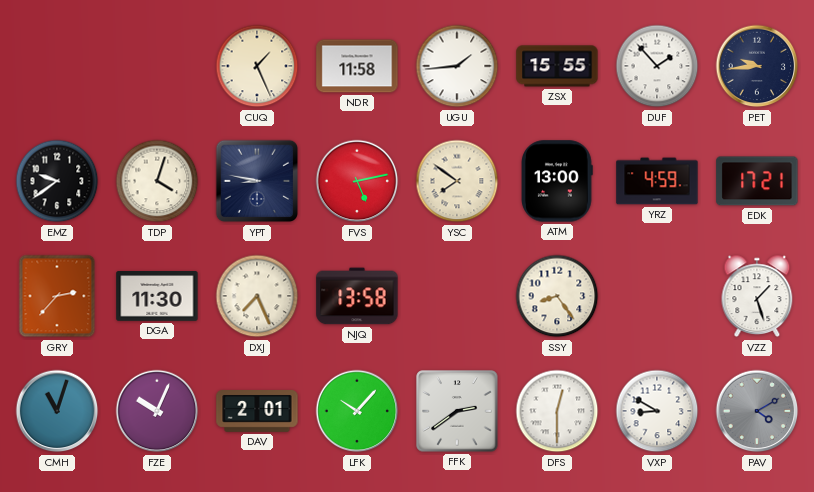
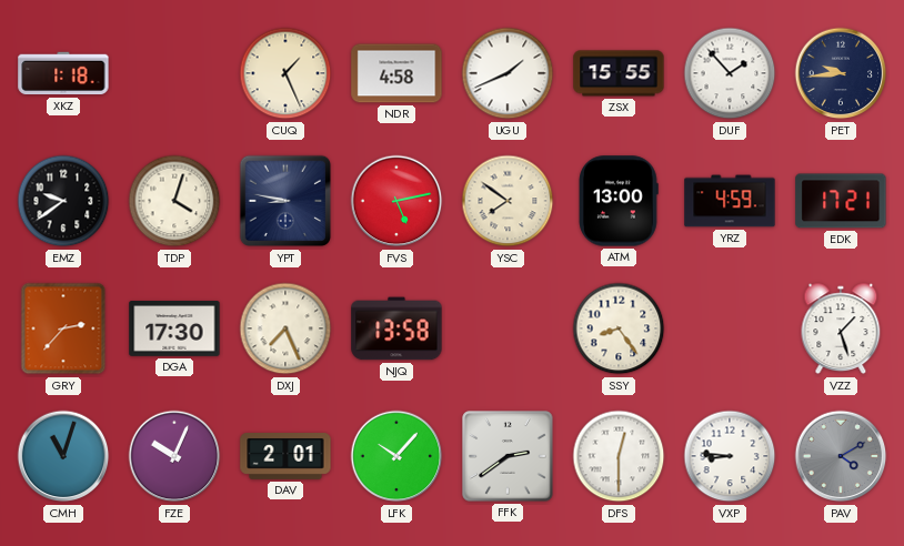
XKZ: none -> 1:18 (63, 73)
NDR: 11:58 -> 4:58 (396, 73)
UGU: 1:44 -> 1:41 (508, 73)
DGA: 11:30 -> 17:30 (174, 330)
VXP: 8:50 -> 8:46 (730, 456)
